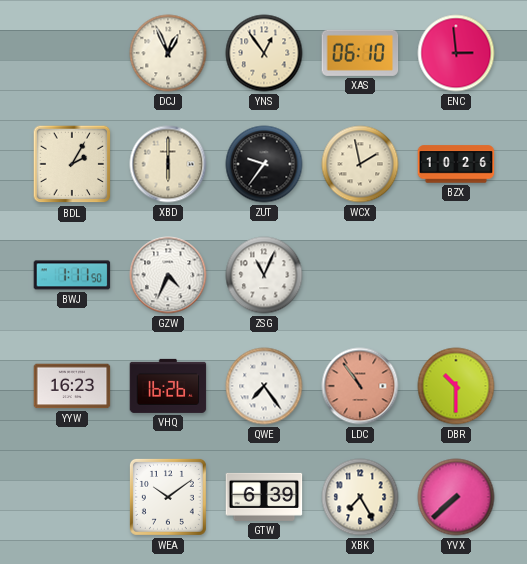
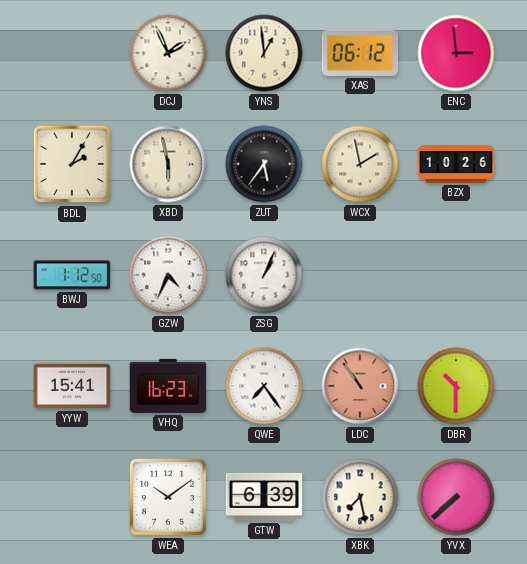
DCJ: 12:56 -> 1:56 (168, 53)
YNS: 12:54 -> 12:59 (264, 53)
XAS: 06:10 -> 06:12 (360, 53)
XBD: 6:00 -> 5:58 (168, 164)
ZUT: 9:36 -> 5:36 (264, 164)
BWJ: 1:11 -> 1:12 (72, 275)
ZSG: 11:04 -> 1:04 (264, 275)
YYW: 16:23 -> 15:41 (72, 386)
VHQ: 16:26 -> 16:23 (168, 386)
XBK: 7:25 -> 7:28 (360, 497)
